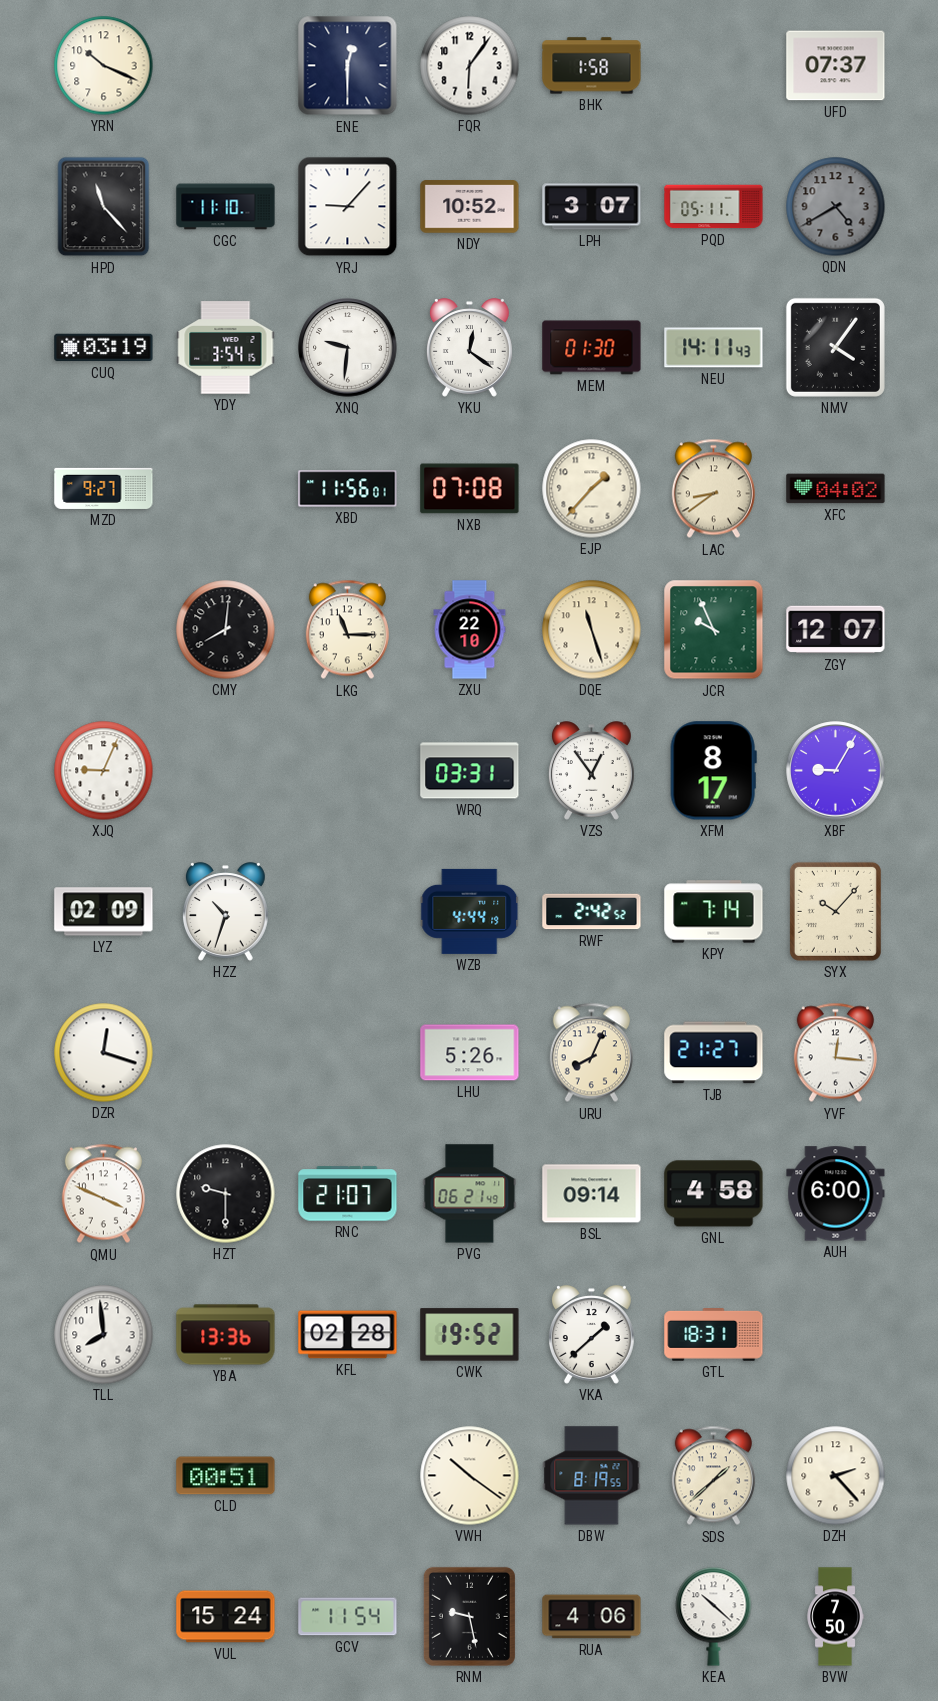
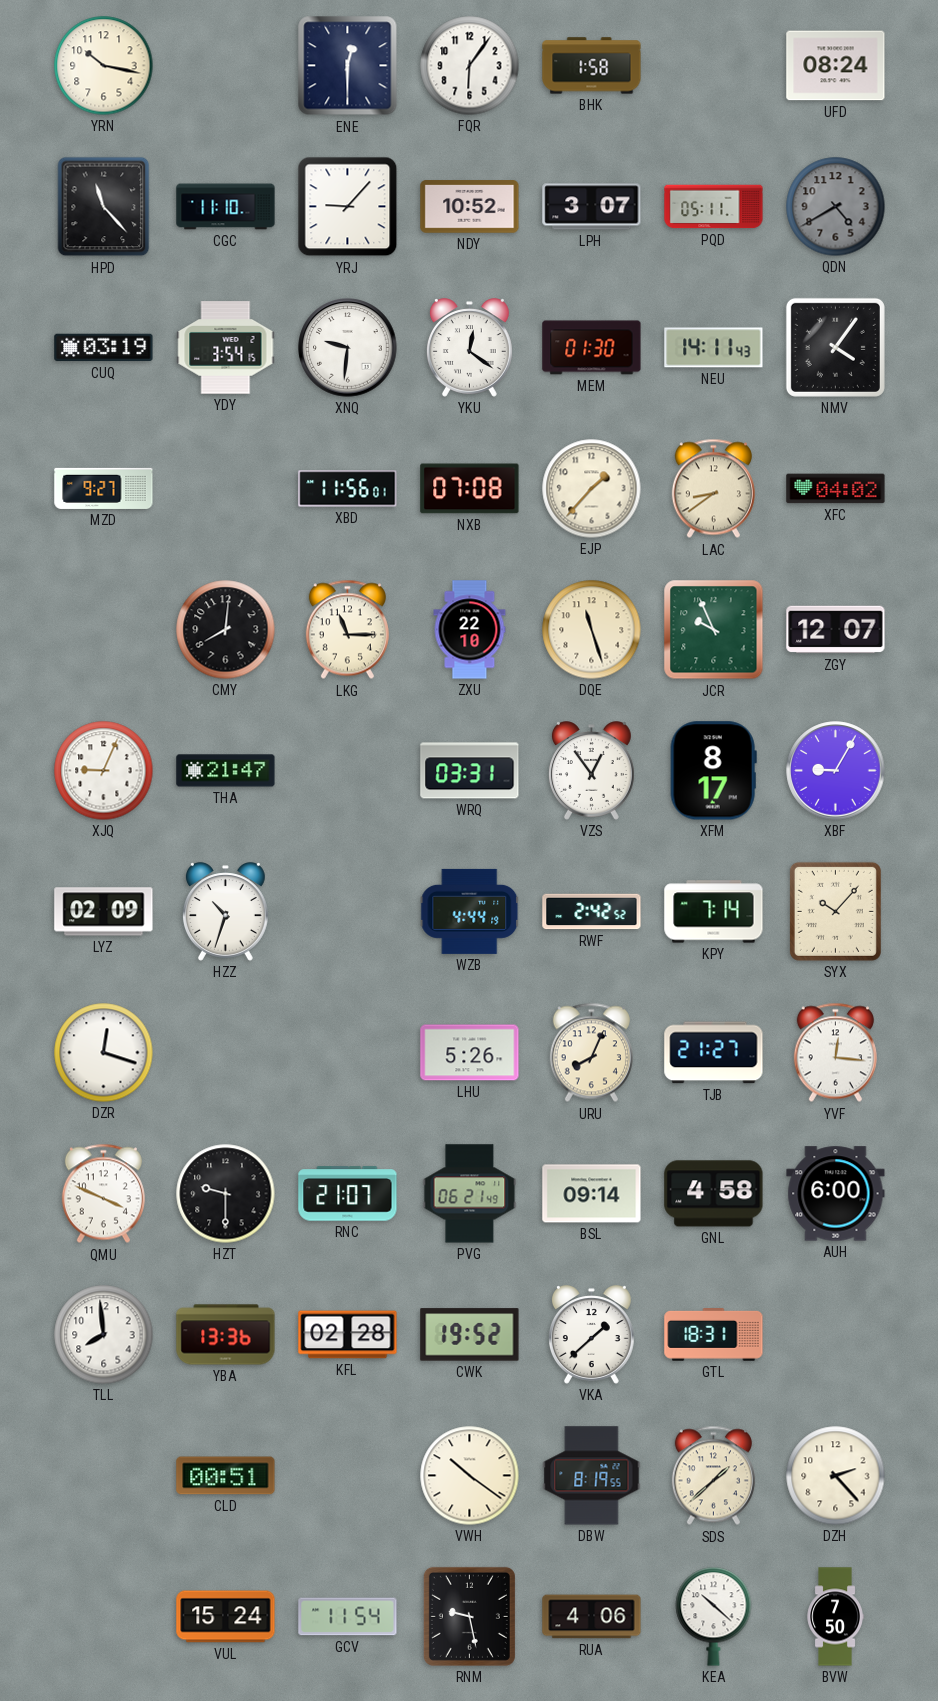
YRN: 10:19 -> 10:17 (104, 66)
UFD: 07:37 -> 08:24 (836, 66)
THA: none -> 21:47 (226, 771)
